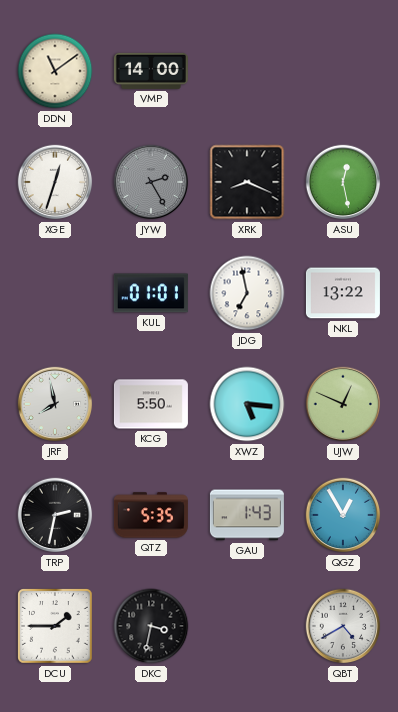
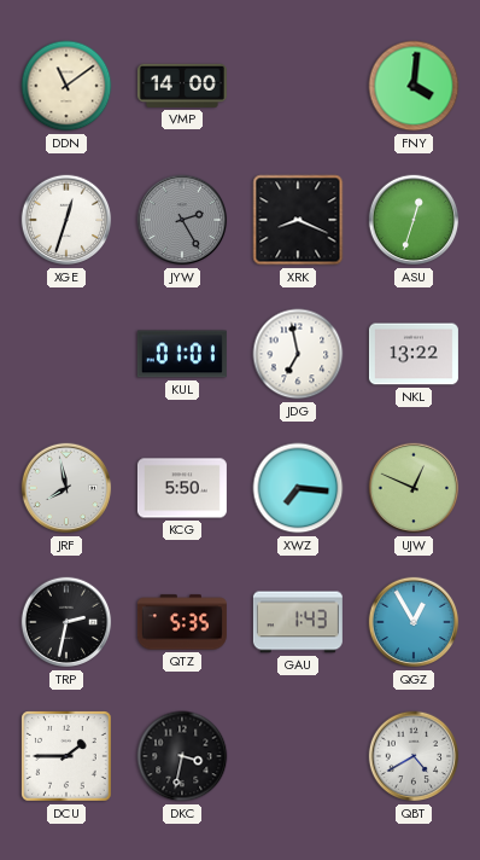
FNY: none -> 4:01 (414, 86)
ASU: 12:28 -> 12:33 (414, 220)
XWZ: 5:16 -> 7:16 (298, 488)
